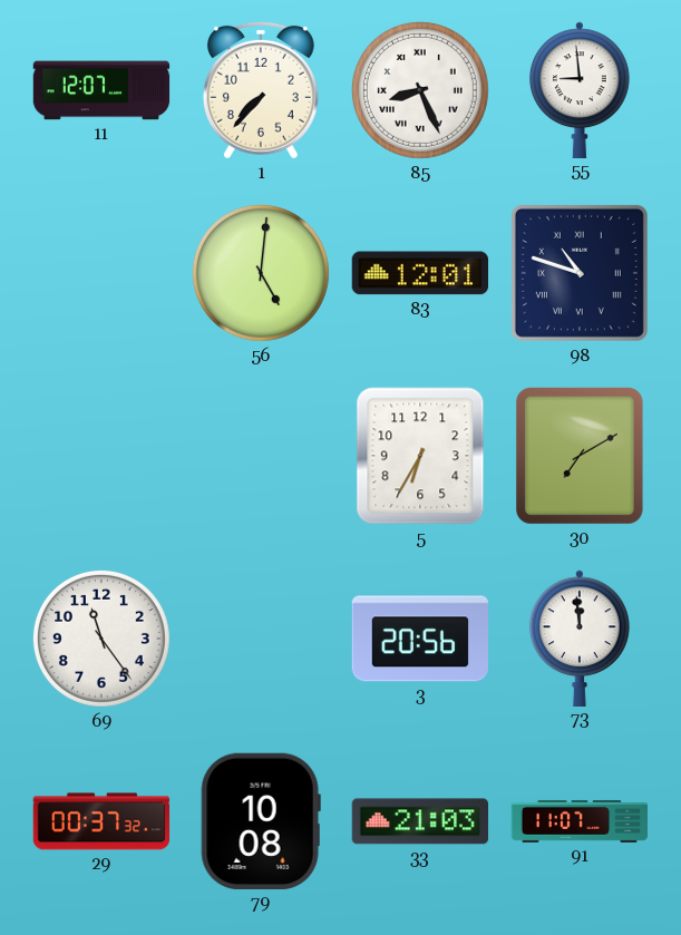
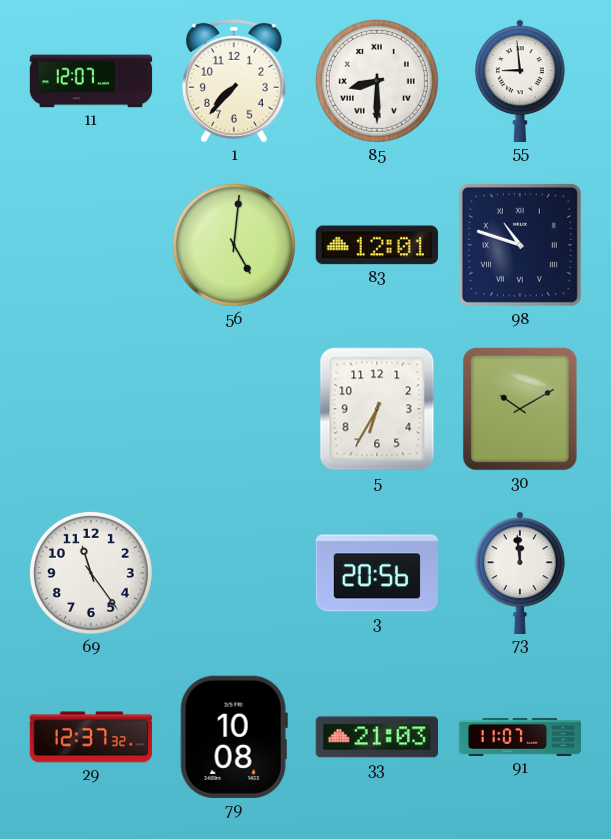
85: 8:26 -> 8:30 (377, 81)
30: 7:10 -> 10:10 (520, 409)
29: 00:37 -> 12:37 (91, 737)
